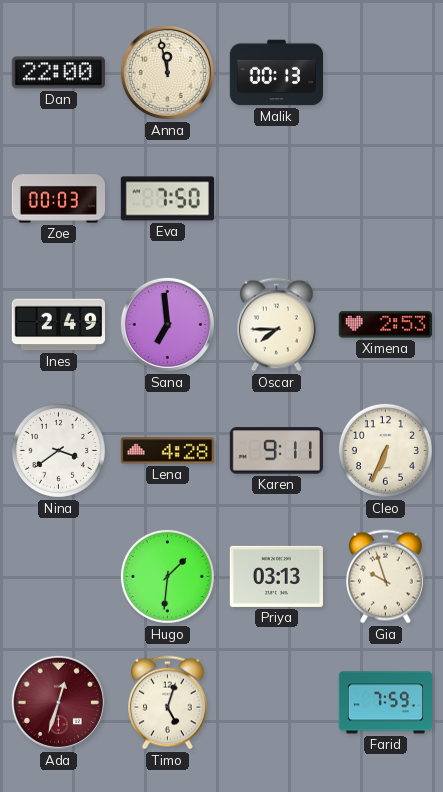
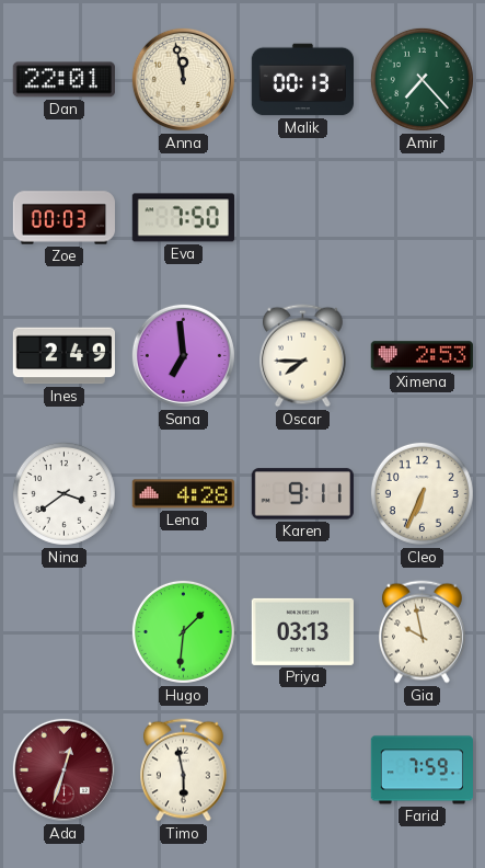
Dan: 22:00 -> 22:01 (63, 80)
Amir: none -> 7:23 (422, 79)
Gia: 9:57 -> 9:58 (423, 632)
Timo: 5:03 -> 5:58 (184, 770)
